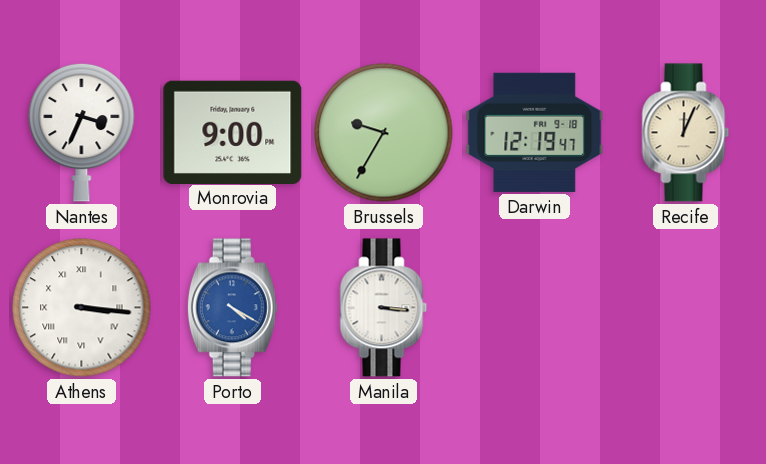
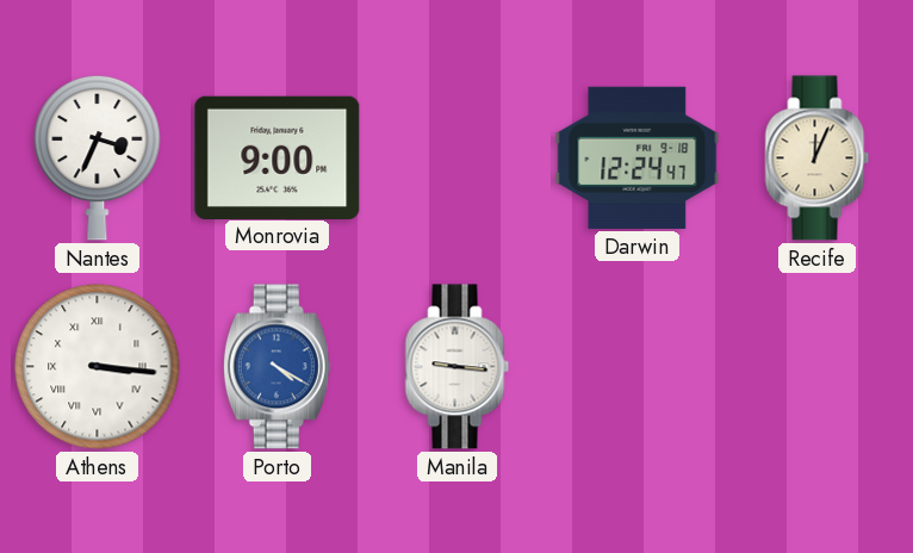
Brussels: 9:35 -> none (384, 133)
Darwin: 12:19 -> 12:24 (638, 157)
Manila: 3:16 -> 9:16 (458, 367)
